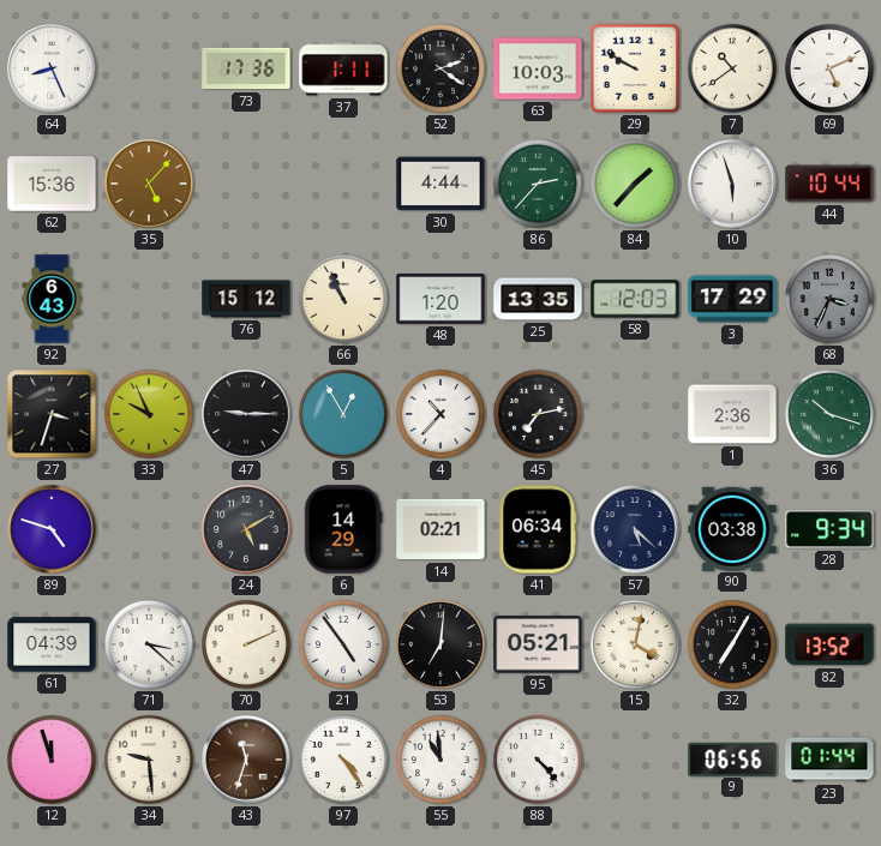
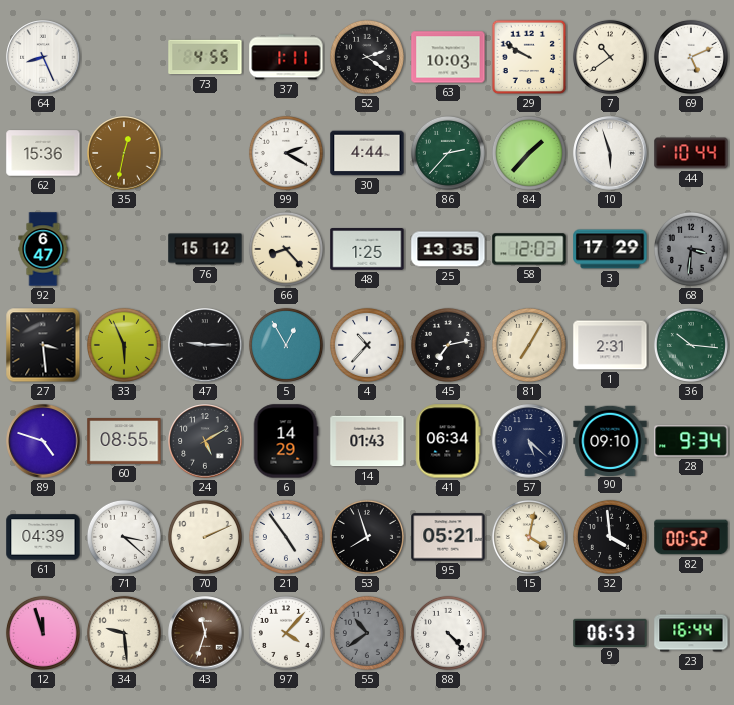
73: 17:36 -> 4:55 (205, 57)
35: 5:07 -> 12:32 (124, 153)
99: none -> 2:20 (286, 153)
92: 6:43 -> 6:47 (43, 249)
66: 10:56 -> 8:23 (286, 249)
48: 1:20 -> 1:25 (367, 249)
68: 3:34 -> 3:31 (691, 249)
27: 3:33 -> 3:29 (43, 345)
33: 9:56 -> 5:56 (124, 345)
81: none -> 7:05 (529, 345)
1: 2:36 -> 2:31 (610, 345)
36: 10:18 -> 10:16 (691, 345)
60: none -> 08:55 (124, 442)
14: 02:21 -> 01:43 (367, 441)
90: 03:38 -> 09:10 (610, 440)
53: 7:01 -> 7:57 (367, 537)
32: 7:05 -> 3:59 (610, 537)
82: 13:52 -> 00:52 (691, 537)
97: 4:24 -> 4:07 (286, 633)
55: 10:59 -> 10:39 (367, 633)
55 dial: white -> grey (367, 633)
9: 06:56 -> 06:53 (610, 632)
23: 01:44 -> 16:44 (691, 633)
